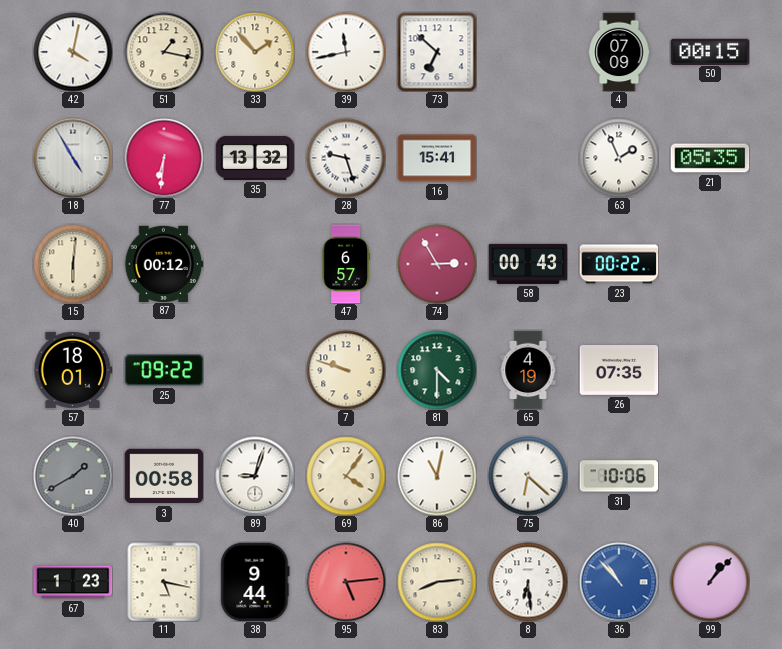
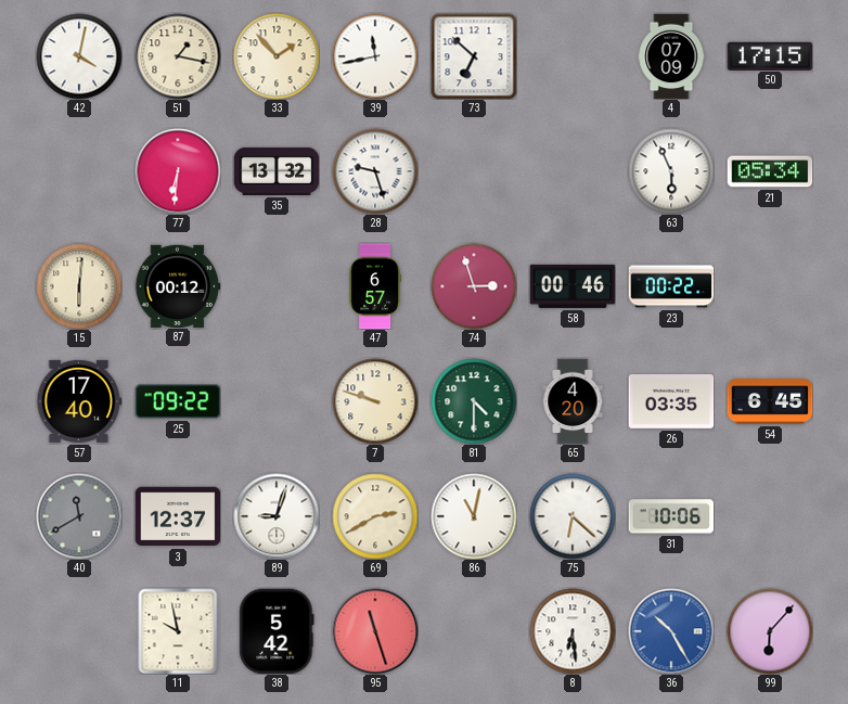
50: 00:15 -> 17:15 (770, 55)
18: 4:55 -> none (73, 158)
16: 15:41 -> none (437, 158)
63: 1:56 -> 5:56 (671, 171)
21: 05:35 -> 05:34 (770, 171)
74: 2:55 -> 2:57 (474, 286)
58: 00:43 -> 00:46 (573, 286)
57: 18:01 -> 17:40 (79, 401)
65: 4:19 -> 4:20 (573, 401)
26: 07:35 -> 03:35 (671, 402)
54: none -> 6:45 (770, 401)
40: 1:40 -> 11:40 (79, 516)
3: 00:58 -> 12:37 (178, 516)
69: 4:06 -> 2:40 (375, 516)
67: 1:23 -> none (73, 582)
11: 5:17 -> 9:58 (178, 631)
38: 9:44 -> 5:42 (277, 631)
95: 5:14 -> 11:27 (375, 631)
83: 8:14 -> none (437, 582)
36: 10:53 -> 10:25 (671, 631)
99: 1:07 -> 6:07 (770, 631)
